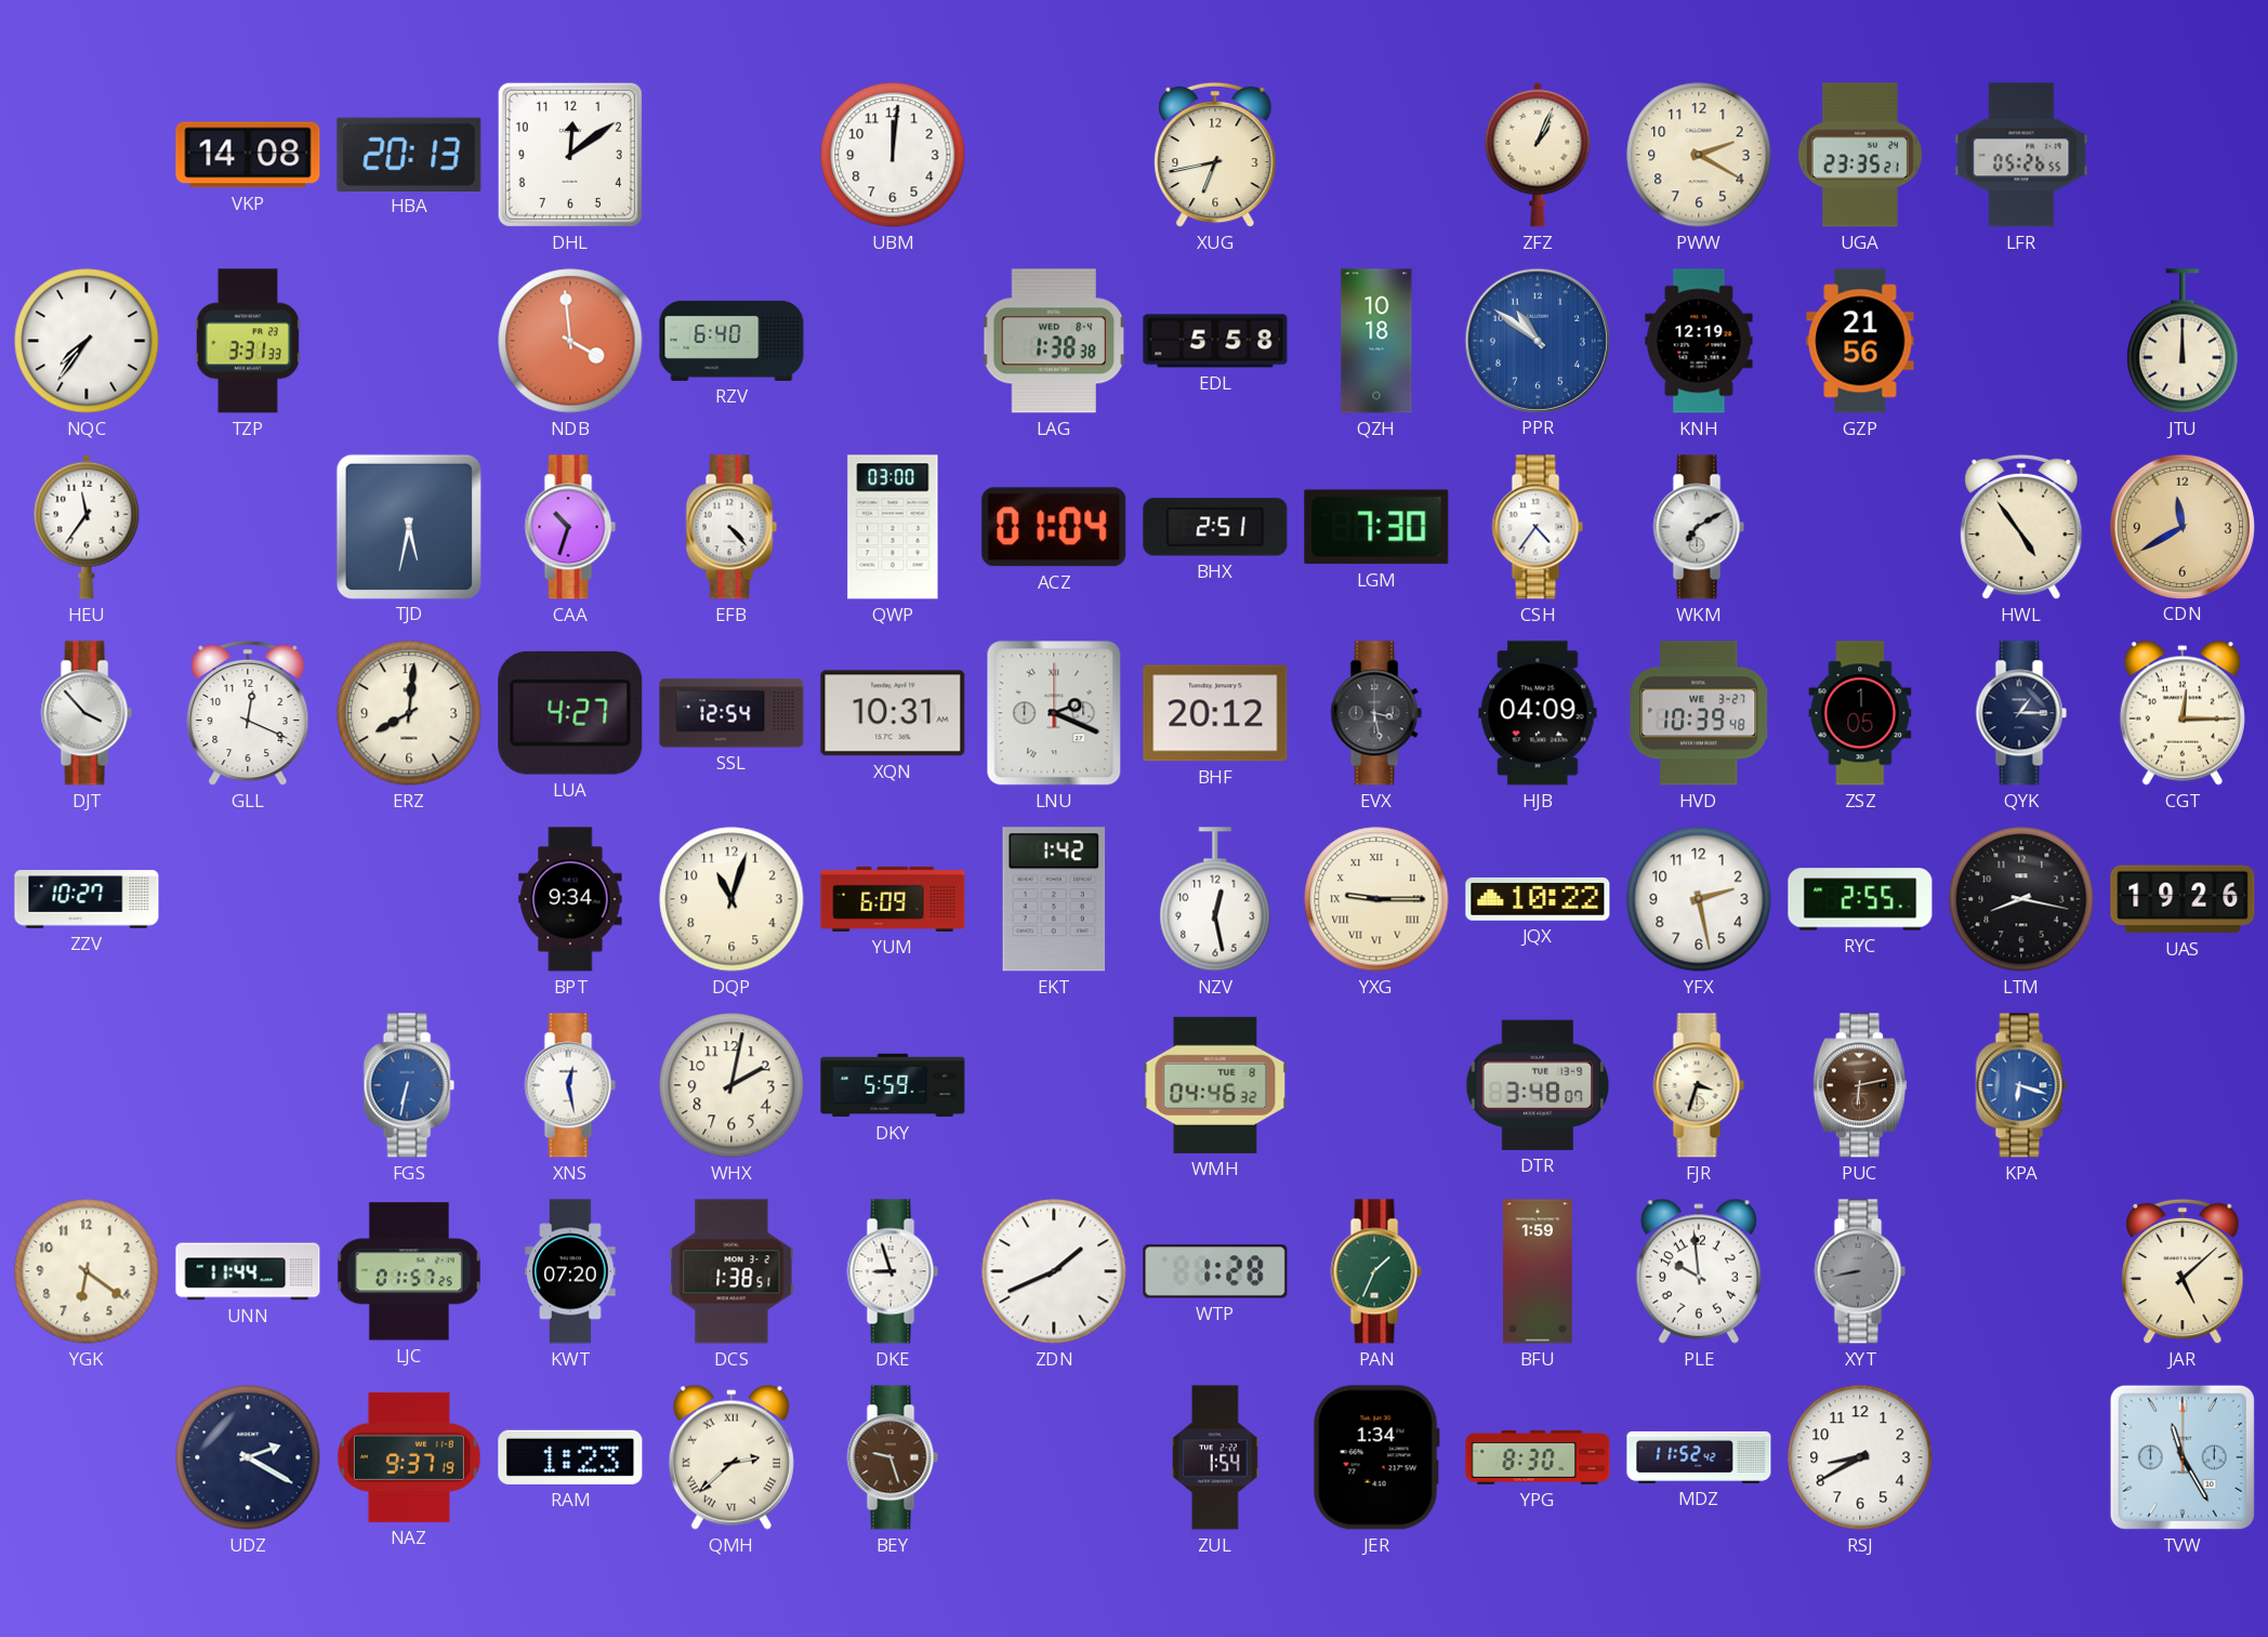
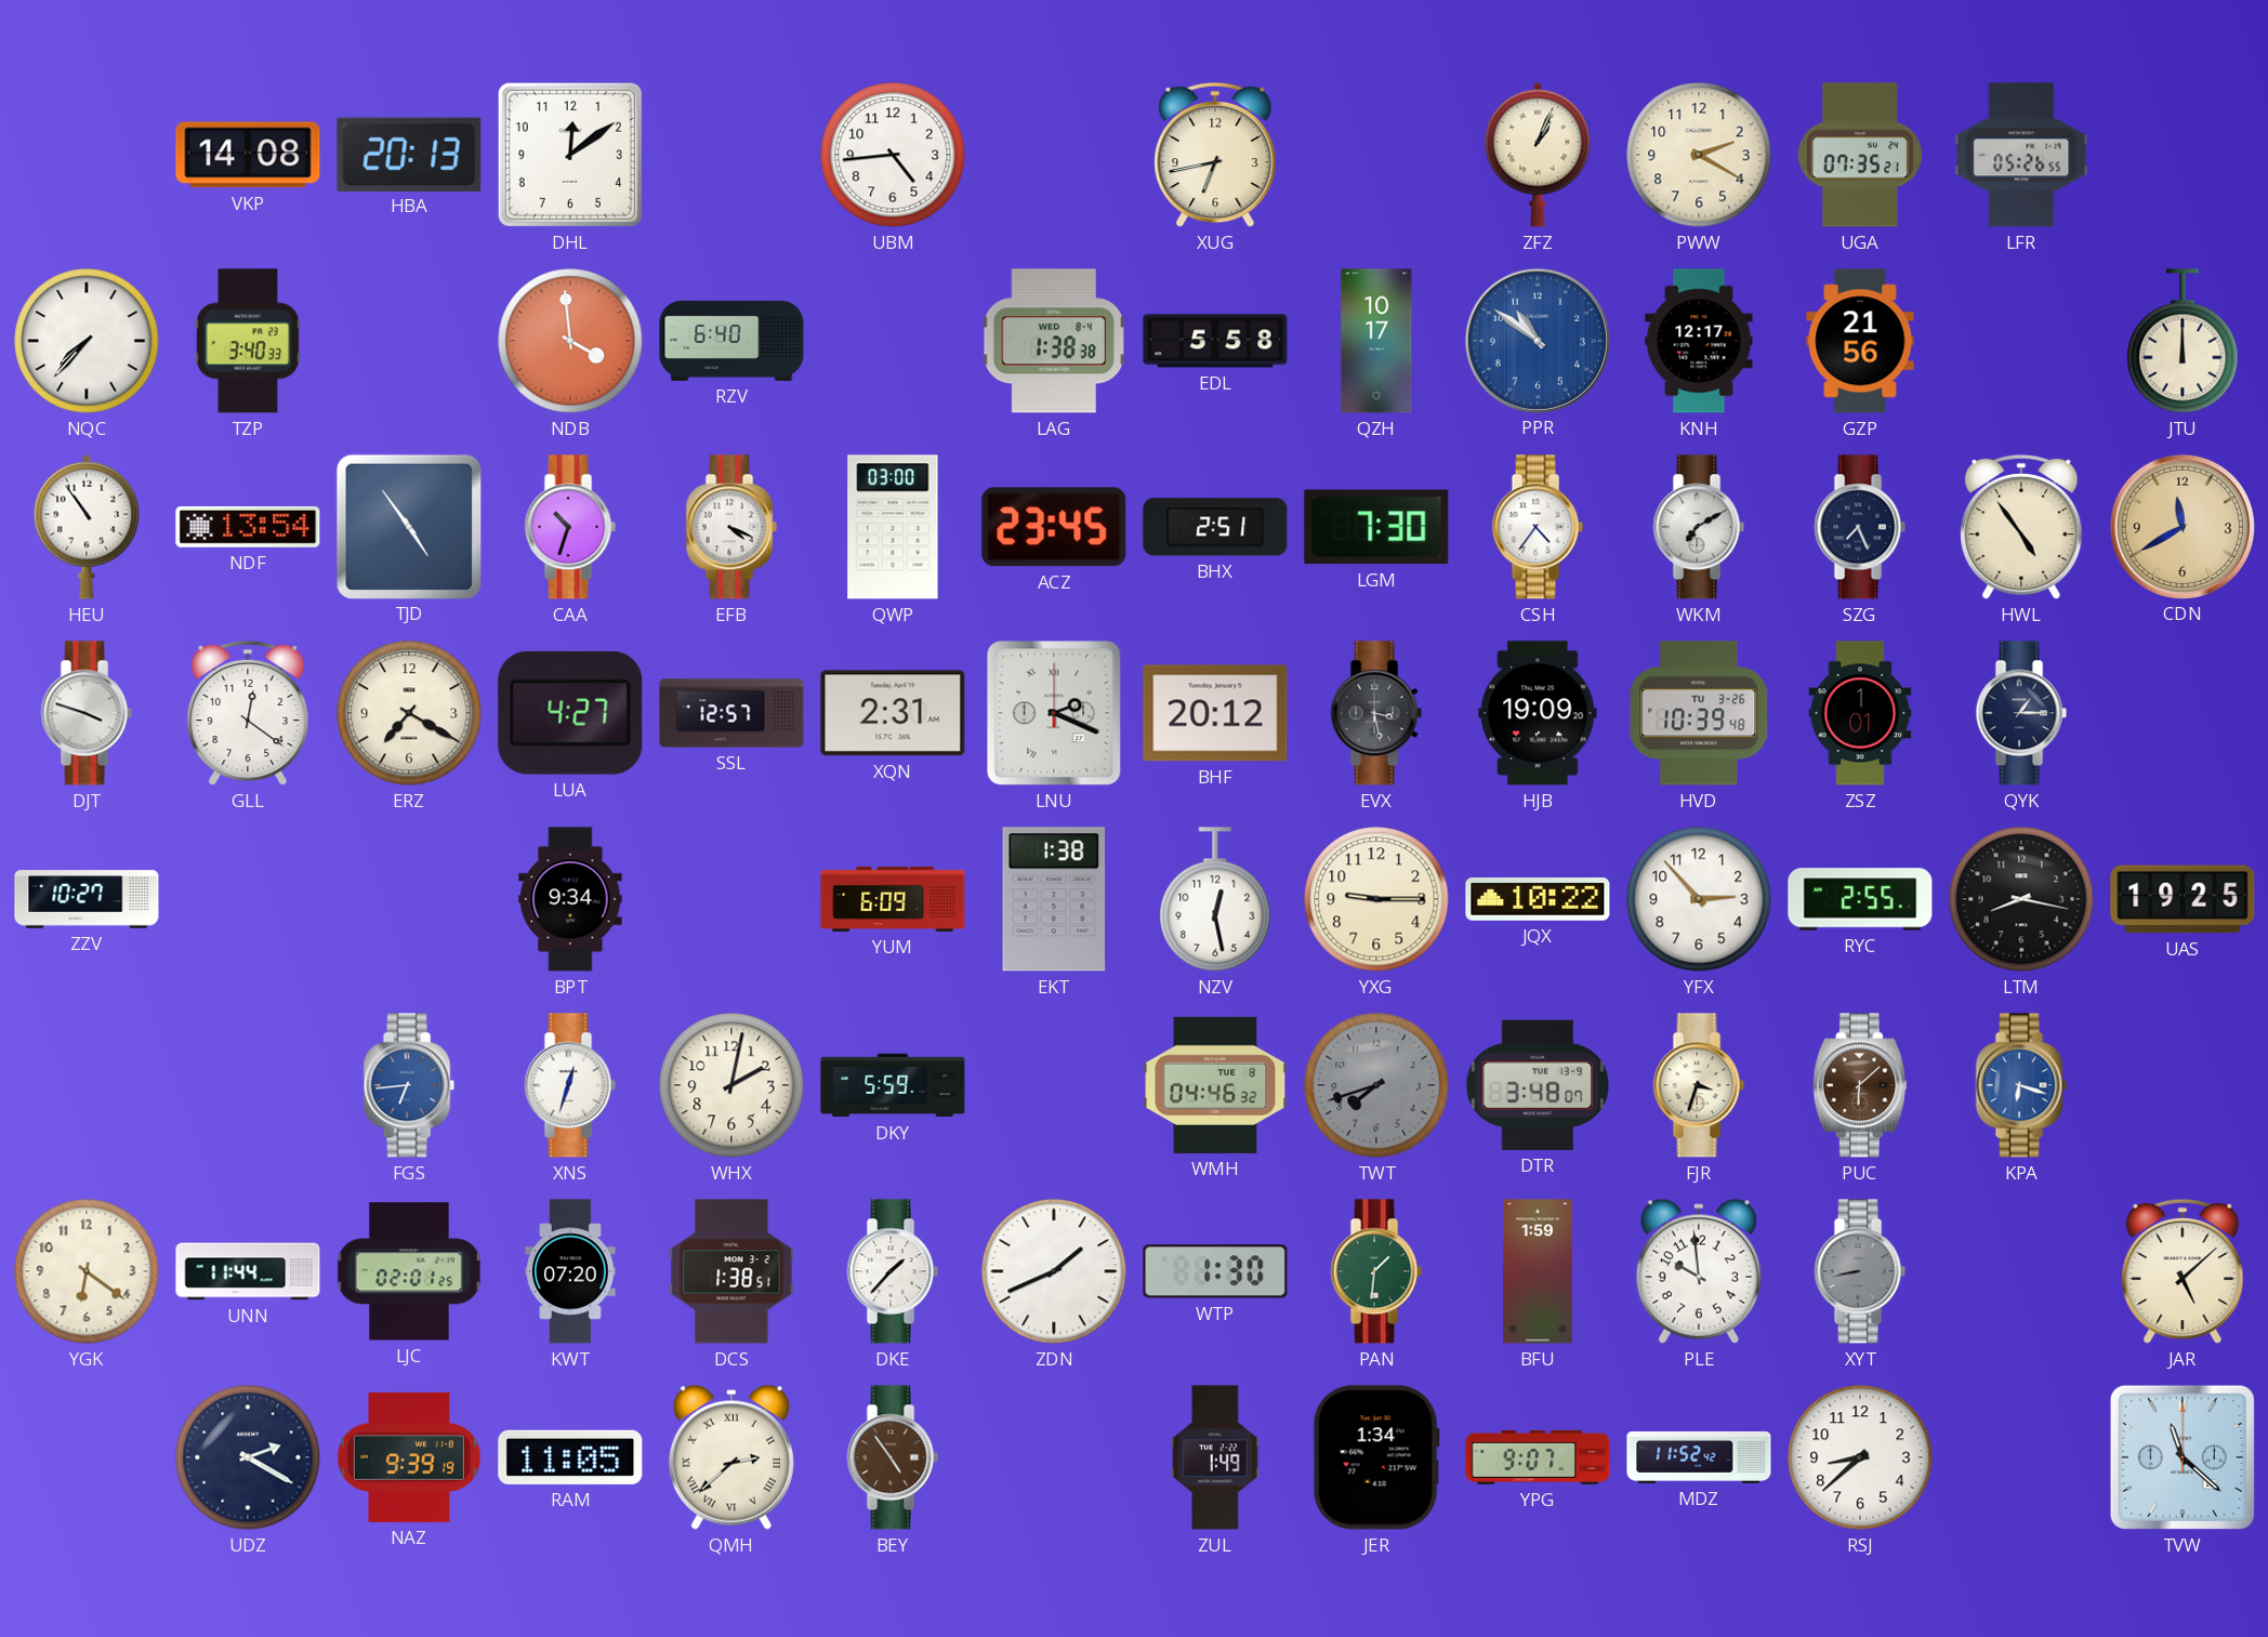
UBM: 12:01 -> 4:44 (893, 155)
UGA: 23:35 -> 07:35 (1860, 155)
NQC: 7:36 -> 7:37 (87, 341)
TZP: 3:31 -> 3:40 (247, 341)
QZH: 10:18 -> 10:17 (1376, 341)
KNH: 12:19 -> 12:17 (1699, 341)
HEU: 11:36 -> 10:54 (87, 527)
NDF: none -> 13:54 (248, 527)
TJD: 5:32 -> 4:54 (408, 526)
EFB: 4:23 -> 4:19 (731, 527)
ACZ: 01:04 -> 23:45 (1054, 527)
SZG: none -> 7:26 (1860, 527)
DJT: 3:53 -> 3:48 (87, 713)
GLL: 12:19 -> 12:21 (248, 713)
ERZ: 8:01 -> 7:20 (409, 713)
SSL: 12:54 -> 12:57 (731, 713)
XQN: 10:31 -> 2:31 (893, 713)
HJB: 04:09 -> 19:09 (1538, 713)
HVD date: WE 3-27 -> TU 3-26 (1700, 713)
ZSZ: 1:05 -> 1:01 (1860, 713)
CGT: 12:15 -> none (2183, 713)
DQP: 11:03 -> none (731, 899)
EKT: 1:42 -> 1:38 (1054, 899)
YXG numerals: Roman -> Arabic (1376, 899)
YFX: 2:28 -> 2:53 (1699, 899)
UAS: 19:26 -> 19:25 (2183, 899)
FGS: 6:32 -> 6:44 (409, 1085)
XNS: 12:28 -> 12:33 (570, 1085)
TWT: none -> 7:42 (1376, 1085)
PUC: 6:13 -> 6:08 (1860, 1085)
LJC: 01:57 -> 02:01 (409, 1271)
DKE: 8:57 -> 1:37 (893, 1271)
WTP: 1:28 -> 1:30 (1215, 1271)
PAN: 1:34 -> 1:31 (1376, 1271)
NAZ: 9:37 -> 9:39 (409, 1457)
RAM: 1:23 -> 11:05 (570, 1457)
BEY: 9:27 -> 4:54 (893, 1457)
ZUL: 1:54 -> 1:49 (1215, 1457)
YPG: 8:30 -> 9:07 (1538, 1457)
RSJ: 8:40 -> 8:38 (1860, 1457)
TVW: 11:25 -> 11:22 (2183, 1457)
